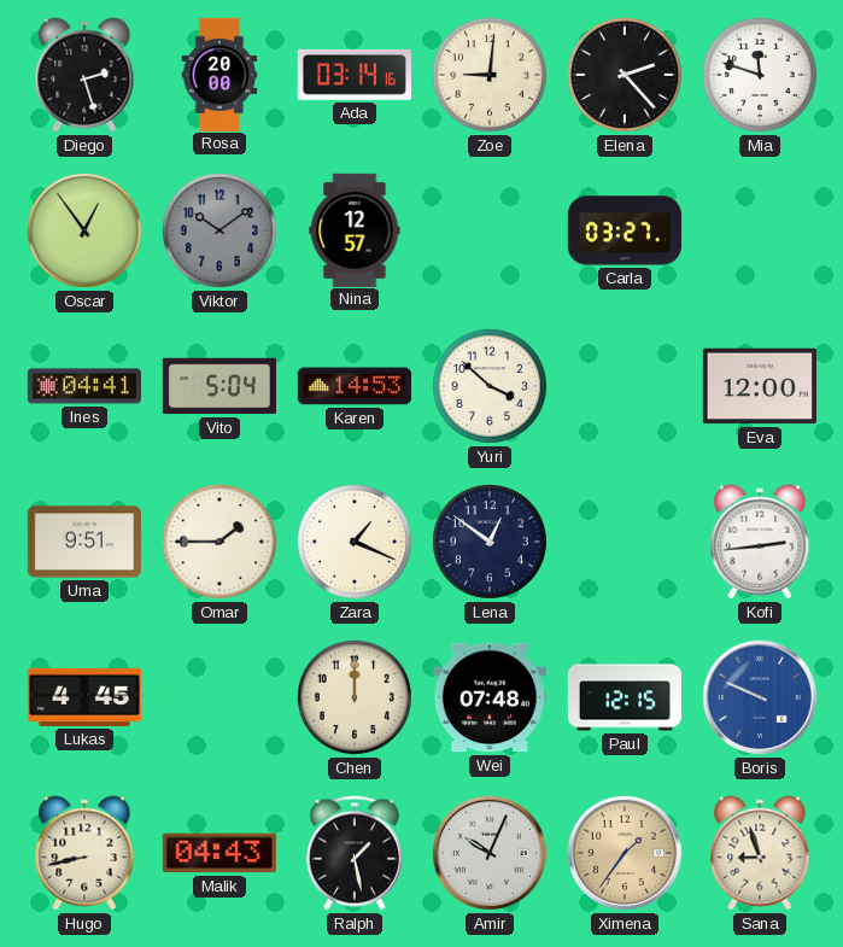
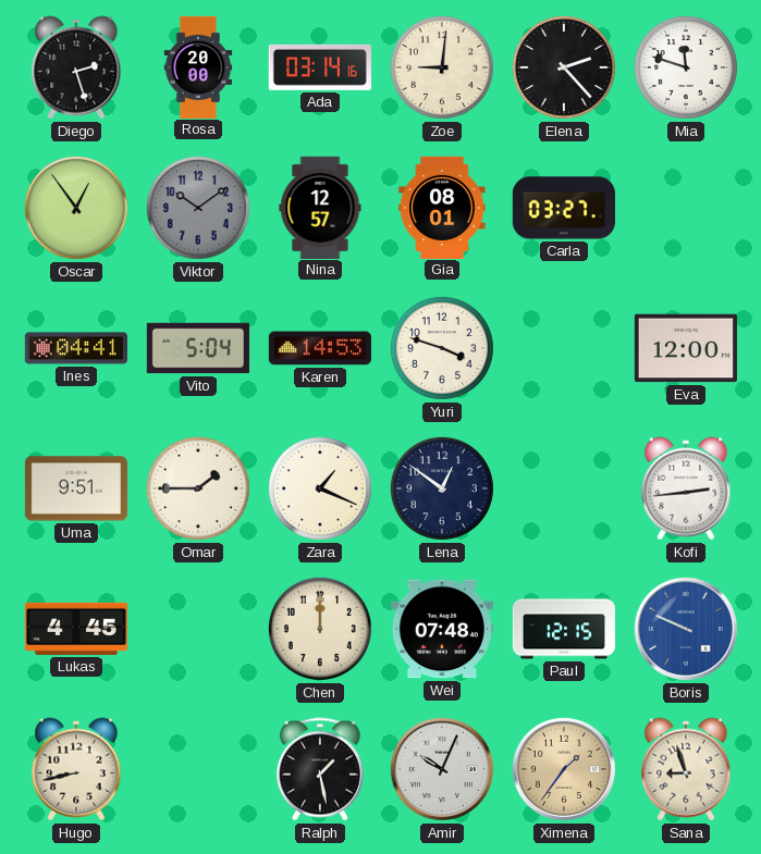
Gia: none -> 08:01 (442, 207)
Yuri: 3:52 -> 3:48 (442, 348)
Malik: 04:43 -> none (219, 853)
